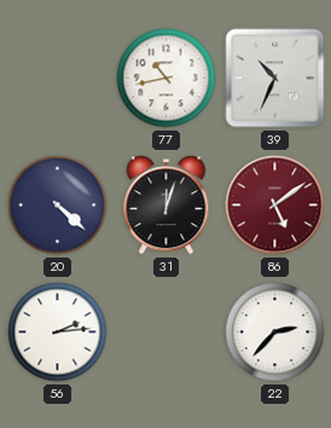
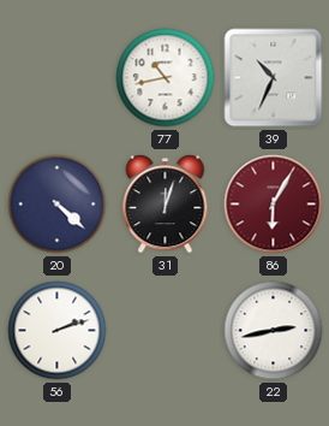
86: 5:09 -> 6:05 (274, 205)
56: 2:14 -> 2:12 (58, 331)
22: 2:37 -> 2:43 (274, 331)
